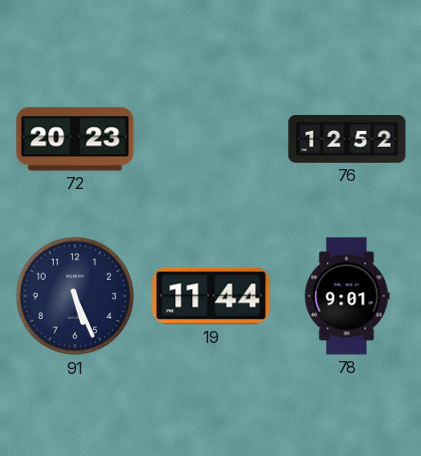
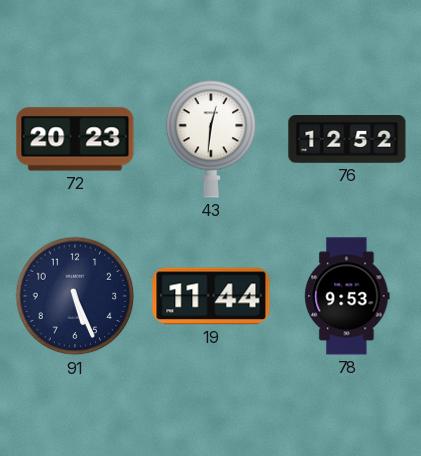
43: none -> 12:31 (211, 139)
78: 9:01 -> 9:53 (347, 296)
